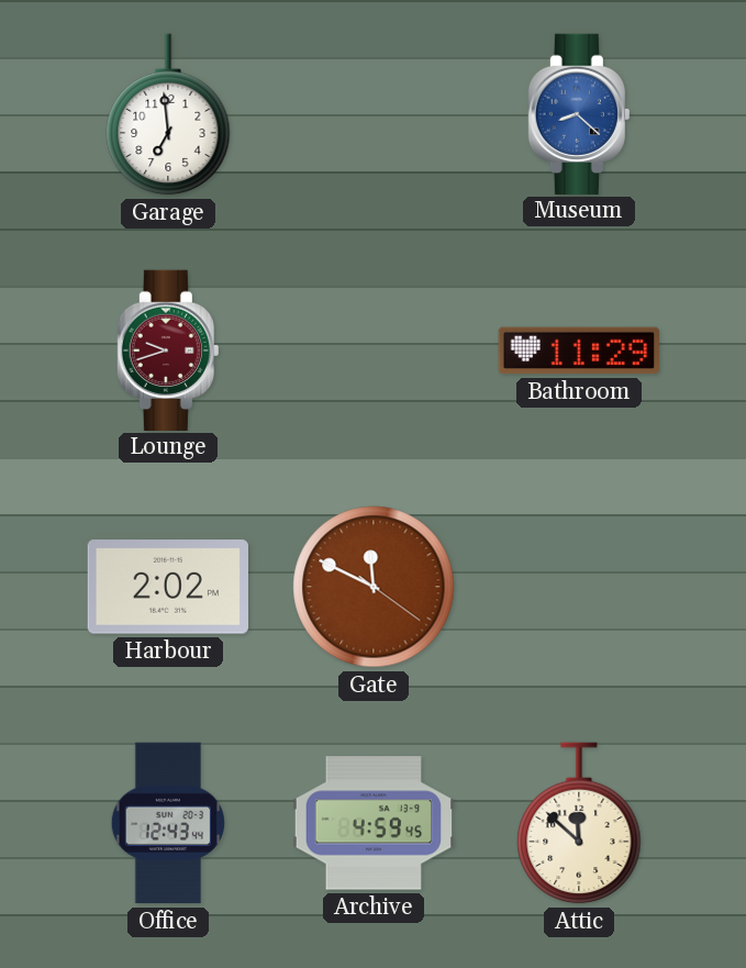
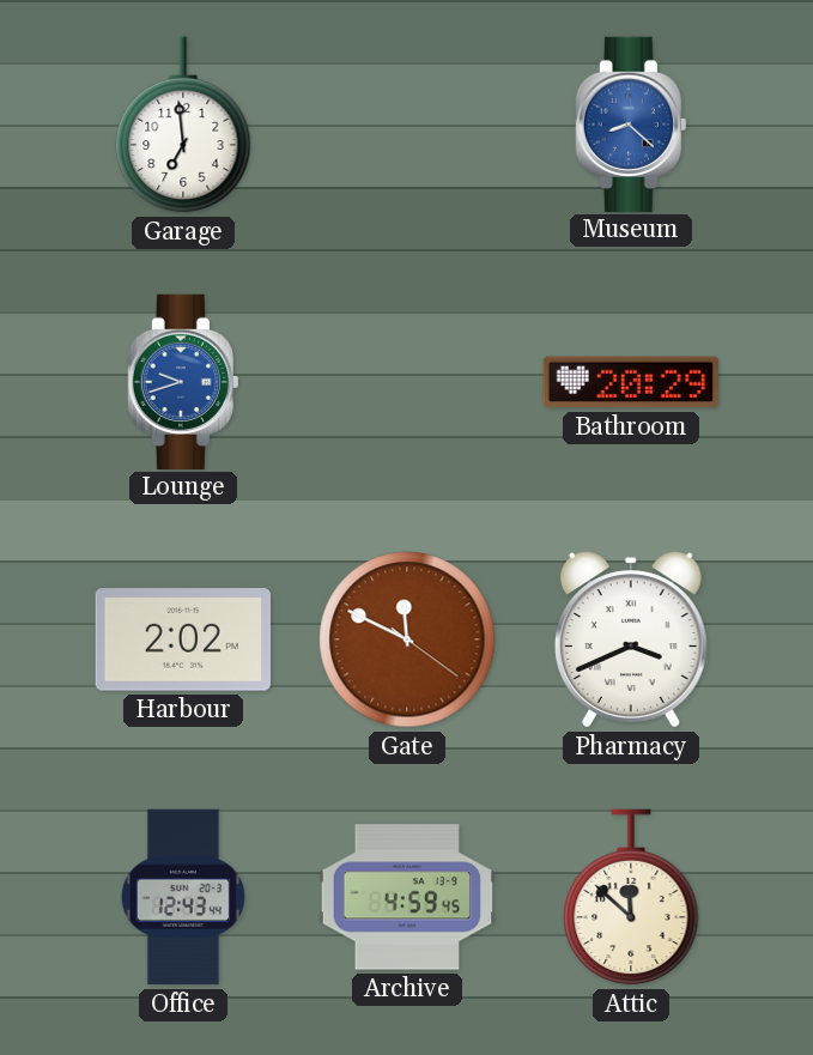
Lounge dial: burgundy -> blue (183, 381)
Bathroom: 11:29 -> 20:29 (631, 382)
Pharmacy: none -> 3:41 (631, 639)
